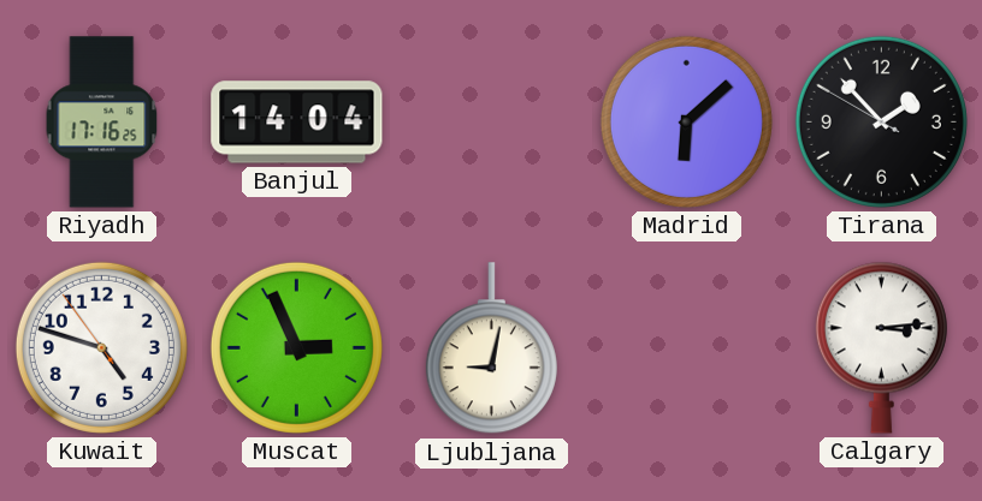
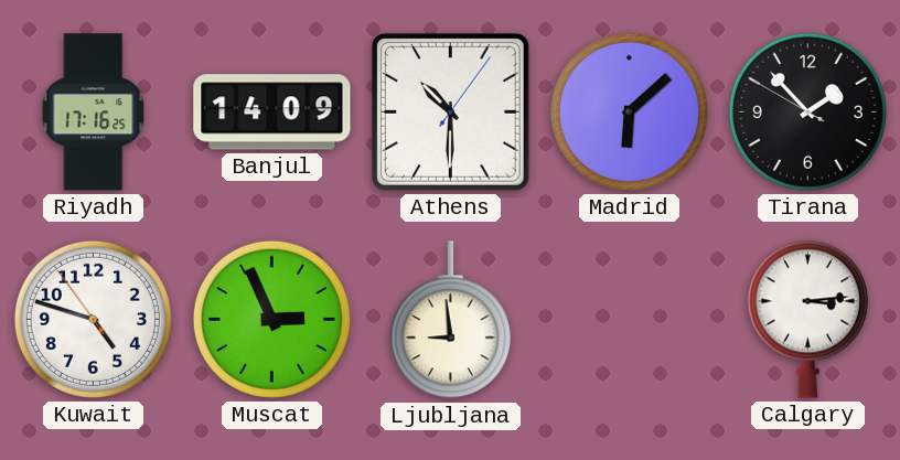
Banjul: 14:04 -> 14:09 (272, 113)
Athens: none -> 10:30 (450, 111)
Ljubljana: 9:02 -> 8:59 (450, 320)
